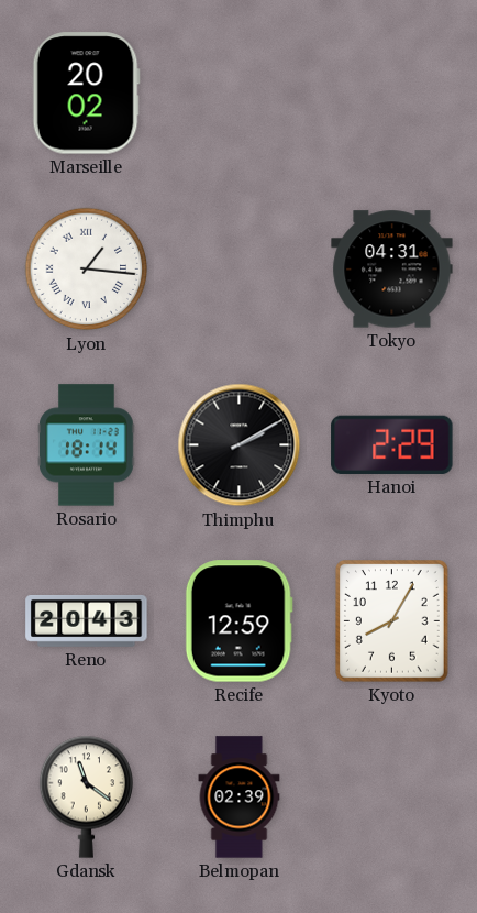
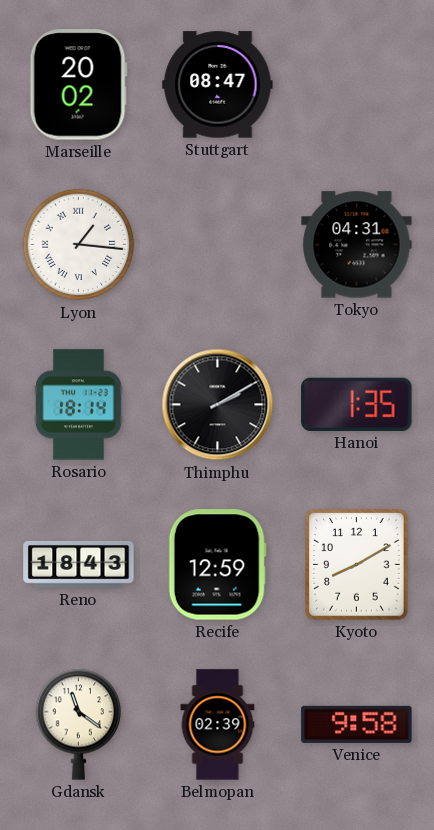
Stuttgart: none -> 08:47 (218, 85)
Hanoi: 2:29 -> 1:35 (357, 404)
Reno: 20:43 -> 18:43 (79, 565)
Kyoto: 8:05 -> 8:10 (357, 565)
Venice: none -> 9:58 (357, 724)
